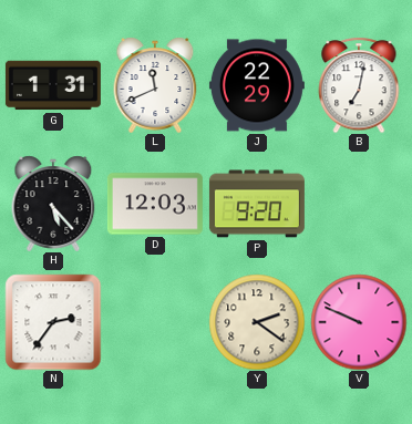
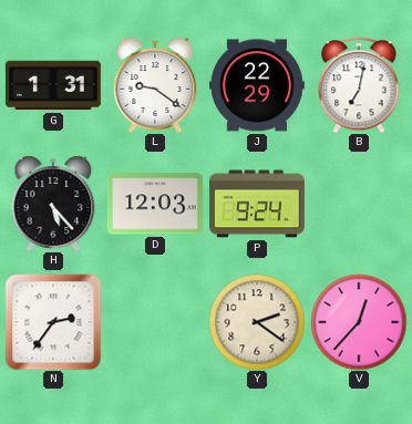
L: 11:41 -> 9:21 (155, 85)
P: 9:20 -> 9:24 (257, 204)
V: 9:49 -> 12:37 (359, 322)
